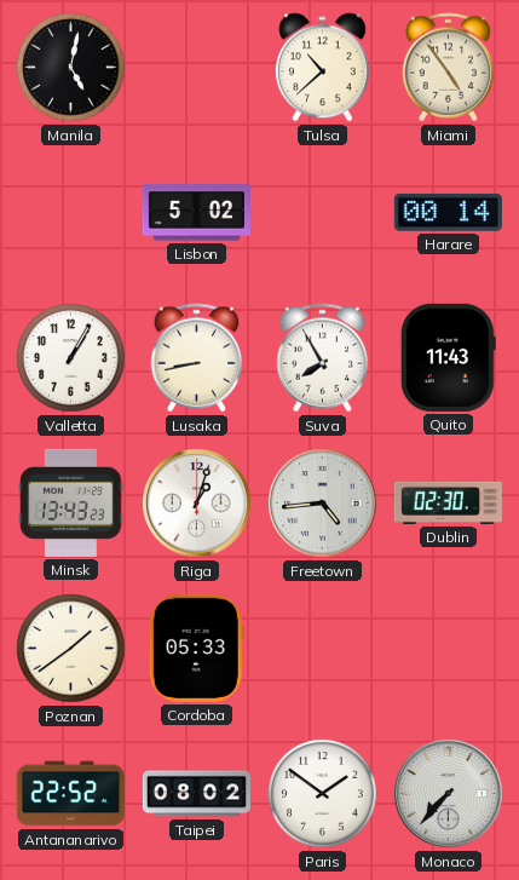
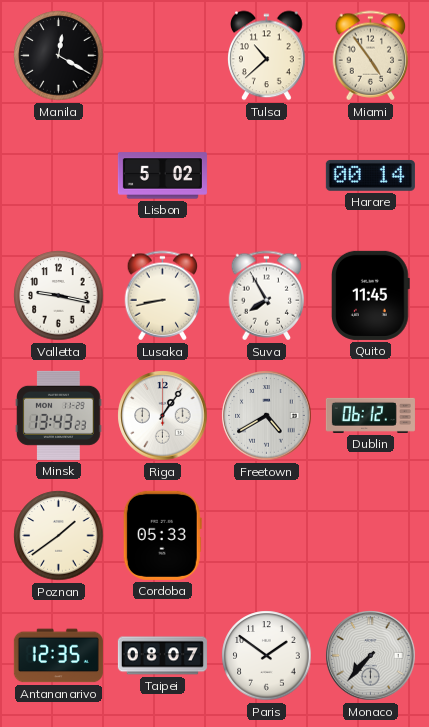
Manila: 5:02 -> 12:20 (59, 56)
Valletta: 1:05 -> 9:17 (59, 296)
Quito: 11:43 -> 11:45 (370, 295)
Riga: 1:03 -> 1:06 (163, 416)
Freetown: 4:44 -> 4:40 (267, 416)
Dublin: 02:30 -> 06:12 (370, 415)
Antananarivo: 22:52 -> 12:35 (58, 656)
Taipei: 08:02 -> 08:07 (162, 656)
